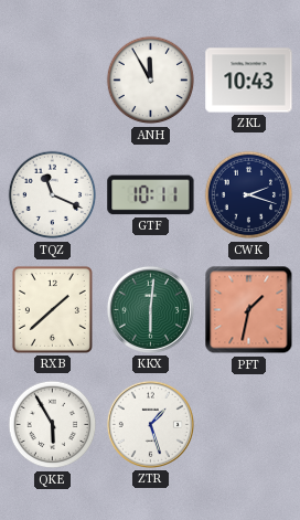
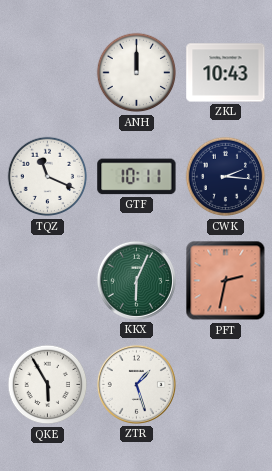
ANH: 11:55 -> 12:00 (137, 73)
CWK: 2:18 -> 2:16 (226, 177)
RXB: 1:38 -> none (52, 309)
KKX: 6:01 -> 6:04 (136, 280)
PFT: 1:32 -> 2:32 (226, 281)
